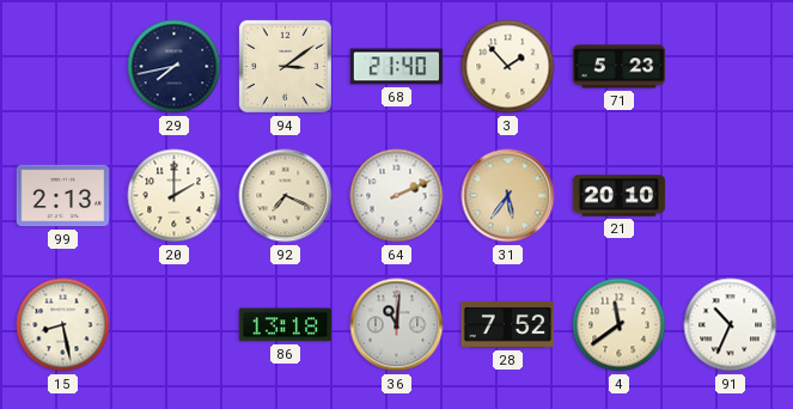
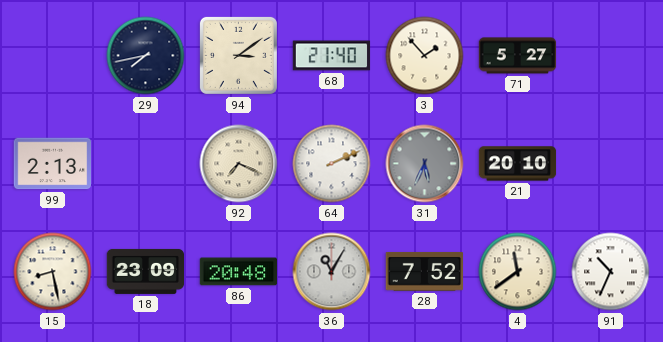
71: 5:23 -> 5:27 (518, 56)
20: 2:00 -> none (175, 196)
31: 5:36 -> 5:34 (425, 164)
31 dial: champagne -> grey (425, 164)
18: none -> 23:09 (146, 271)
86: 13:18 -> 20:48 (239, 272)
36: 11:01 -> 11:05 (332, 272)
